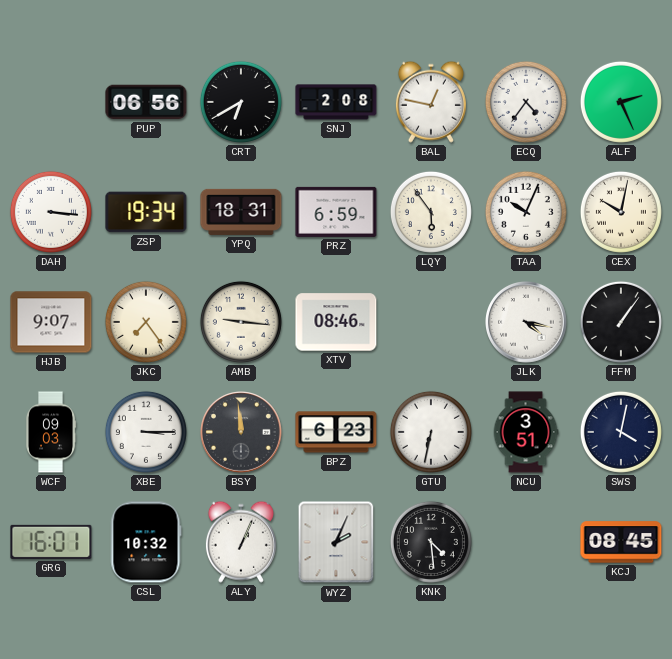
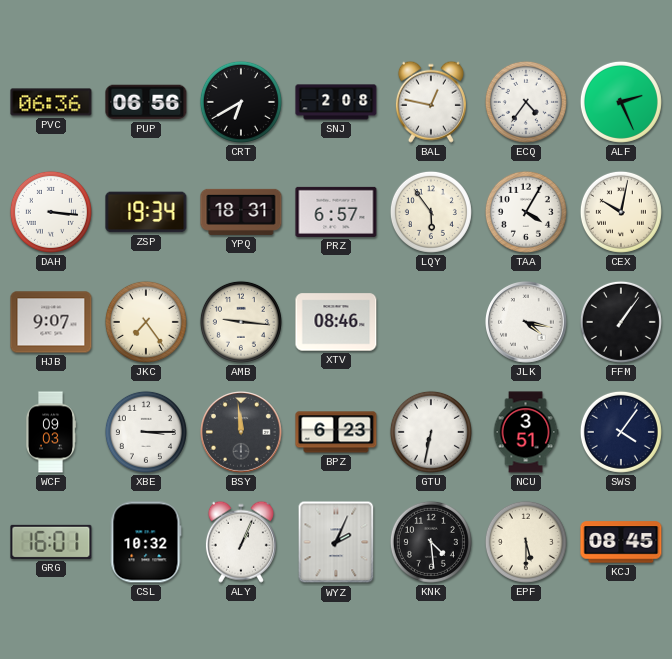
PVC: none -> 06:36 (51, 102)
PRZ: 6:59 -> 6:57 (336, 212)
TAA: 10:04 -> 4:05 (526, 212)
SWS: 4:02 -> 4:06 (621, 432)
EPF: none -> 5:30 (526, 542)
